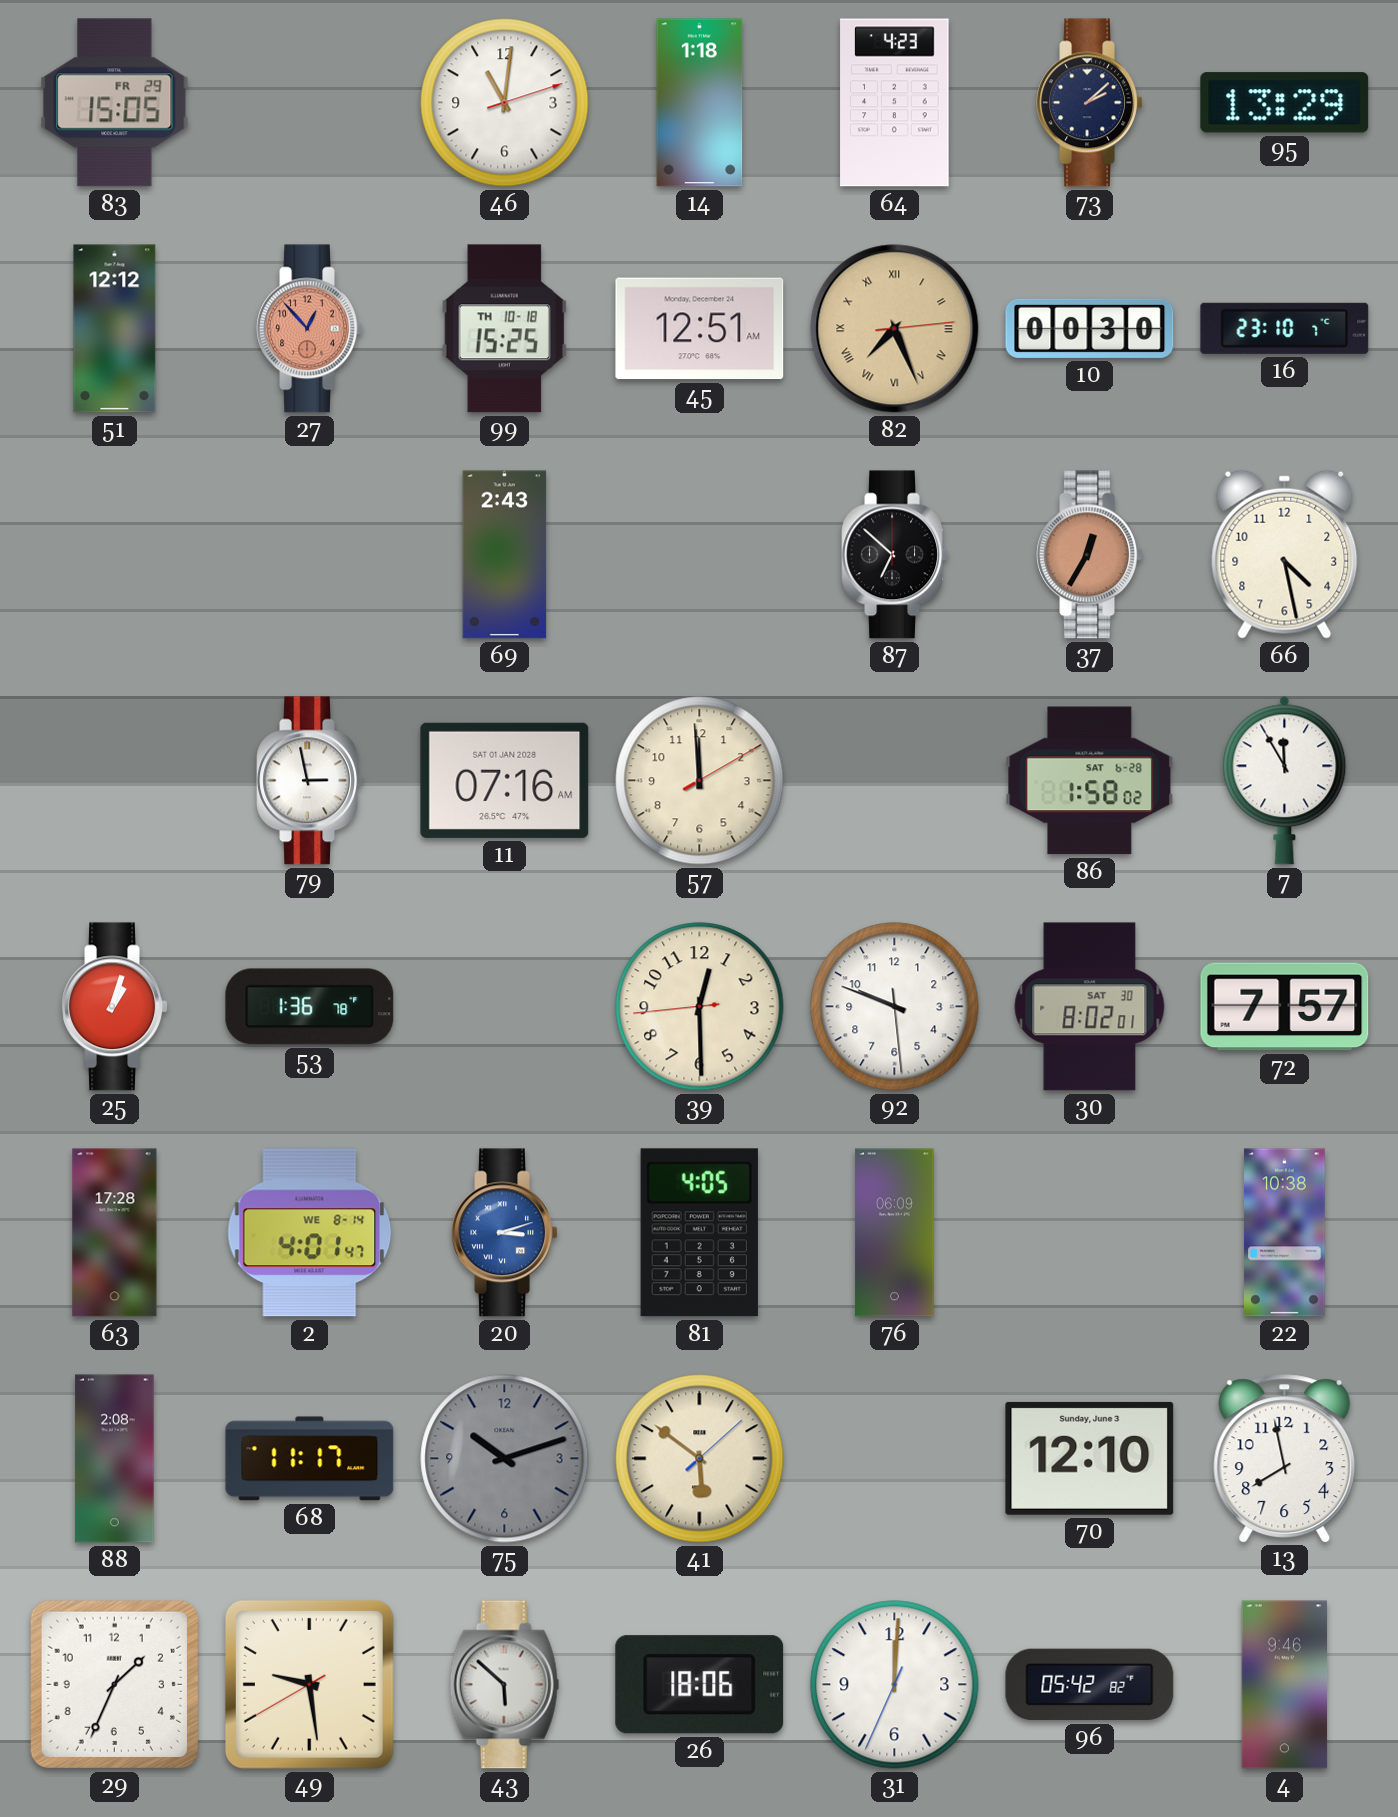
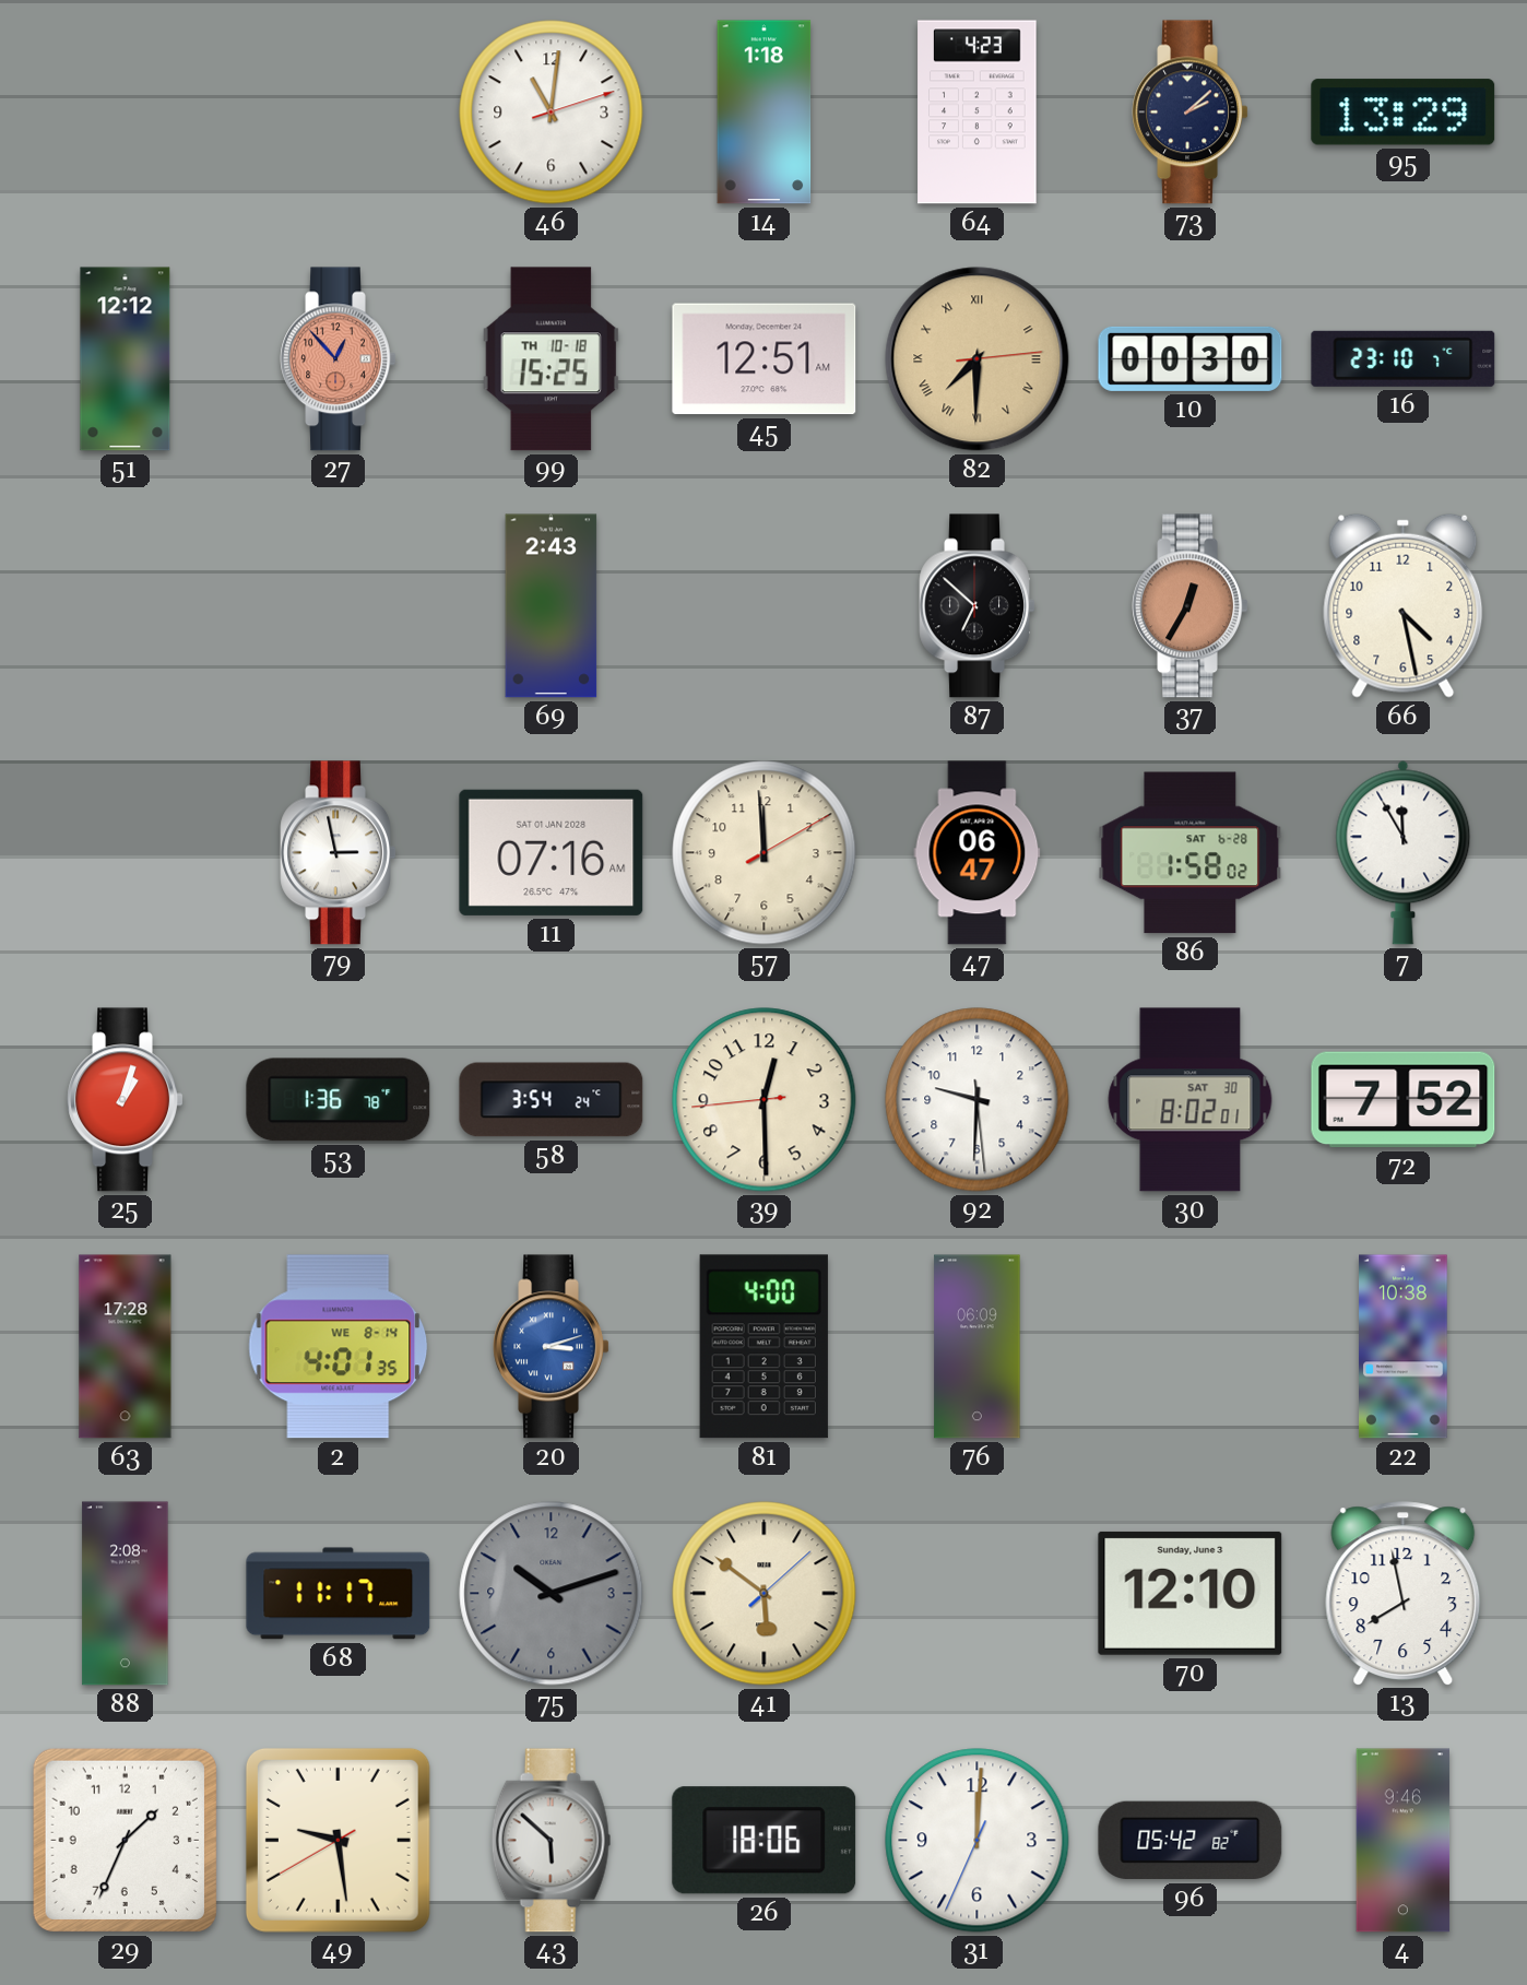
83: 15:05 -> none (115, 103)
82: 7:26 -> 7:30 (978, 359)
47: none -> 06:47 (978, 853)
58: none -> 3:54 (552, 1100)
92: 9:48 -> 9:30 (978, 1100)
72: 7:57 -> 7:52 (1404, 1100)
2: 4:01:47 -> 4:01:35 (339, 1347)
81: 4:05 -> 4:00 (763, 1347)
